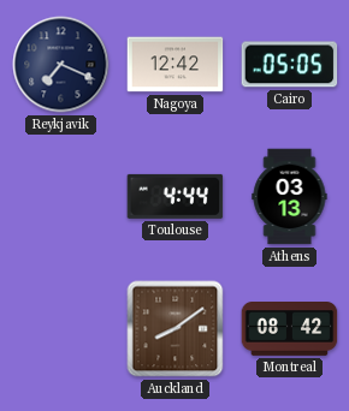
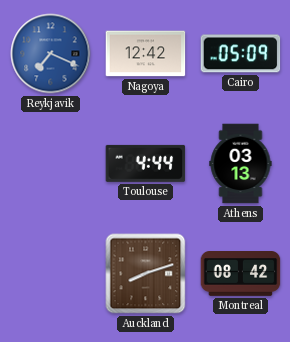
Reykjavik dial: navy -> blue (51, 54)
Cairo: 05:05 -> 05:09 (241, 54)
Auckland: 8:09 -> 8:12 (146, 274)
